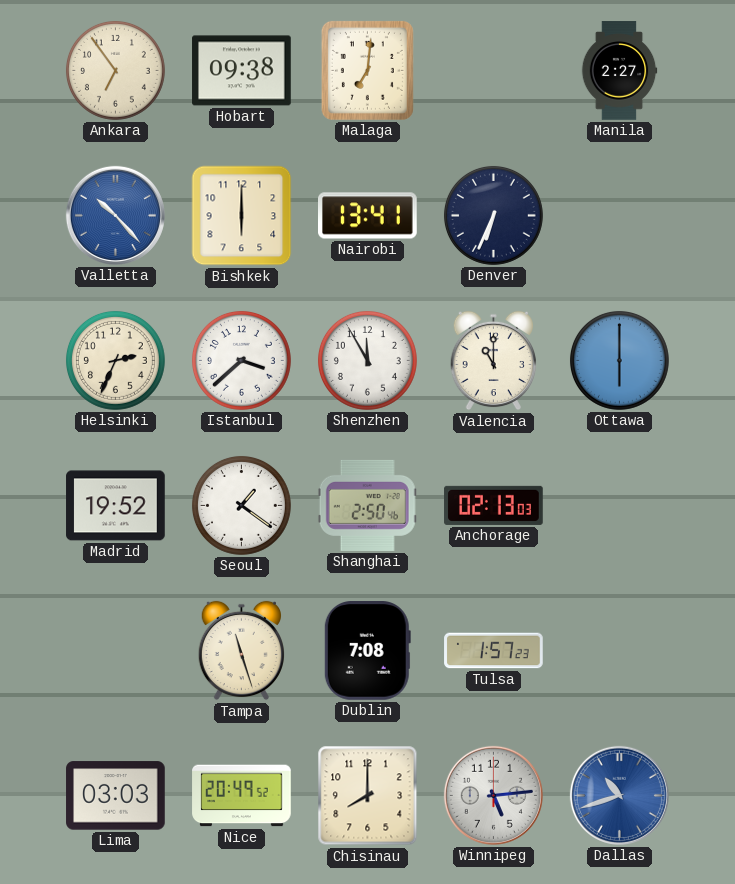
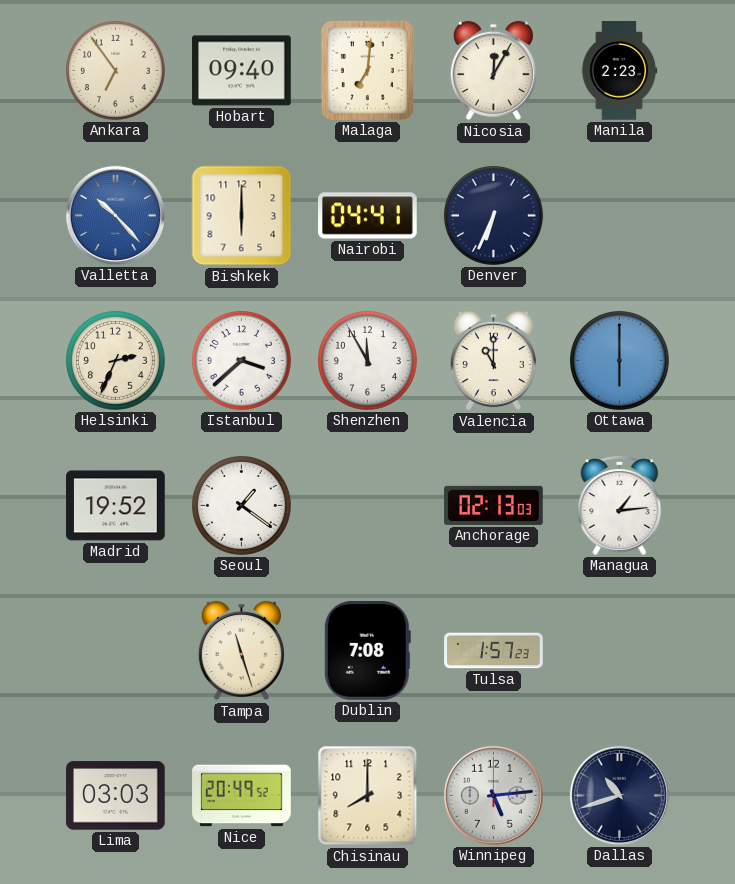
Hobart: 09:38 -> 09:40 (242, 71)
Nicosia: none -> 12:05 (493, 71)
Manila: 2:27 -> 2:23 (619, 71)
Nairobi: 13:41 -> 04:41 (368, 216)
Shanghai: 2:50 -> none (367, 505)
Managua: none -> 1:14 (620, 505)
Dallas dial: blue -> navy (619, 795)
